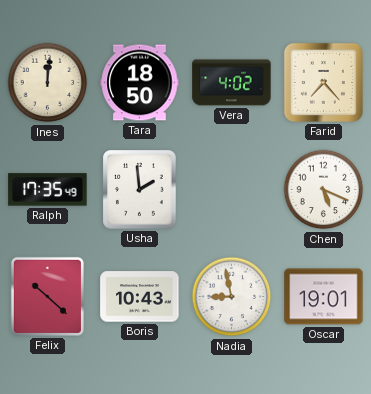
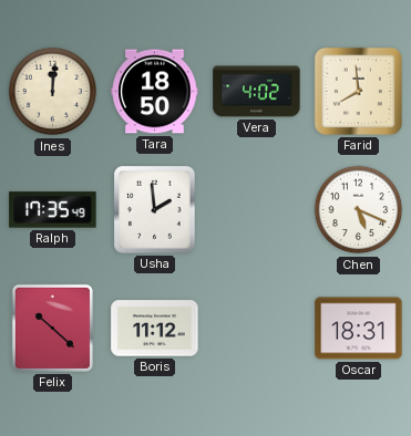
Farid: 7:23 -> 7:59 (358, 91)
Boris: 10:43 -> 11:12 (155, 329)
Nadia: 8:58 -> none (232, 297)
Oscar: 19:01 -> 18:31 (359, 329)
